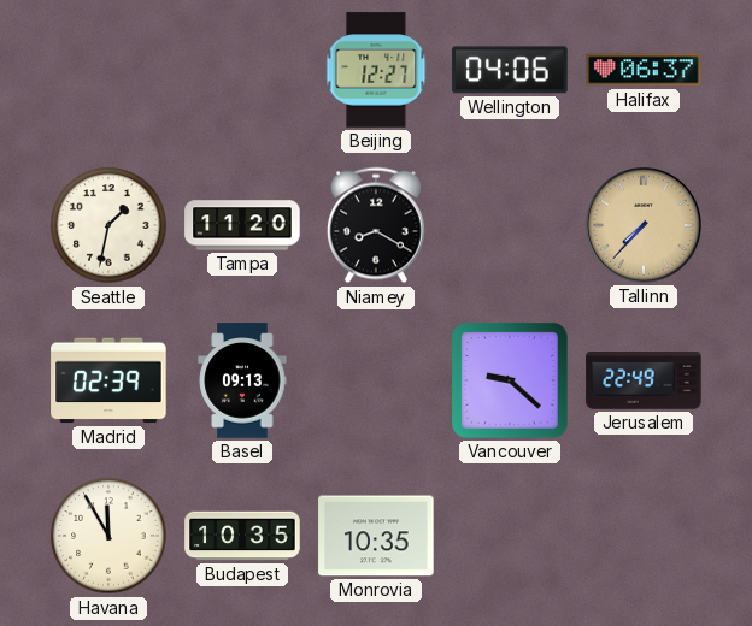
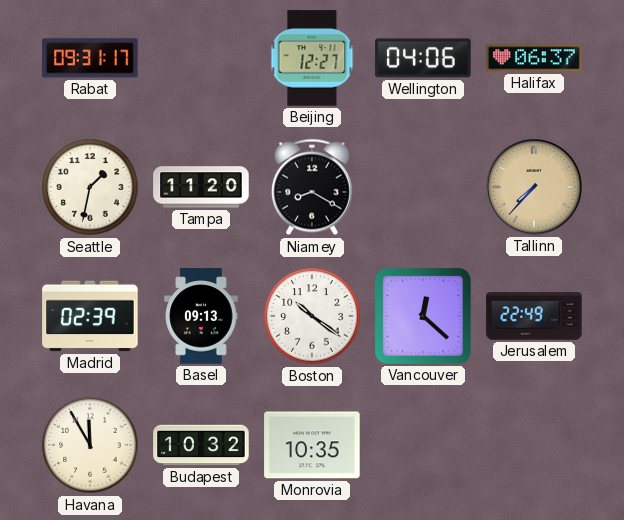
Rabat: none -> 09:31 (90, 58)
Boston: none -> 10:21 (312, 316)
Vancouver: 9:22 -> 12:22 (423, 316)
Budapest: 10:35 -> 10:32 (201, 445)
